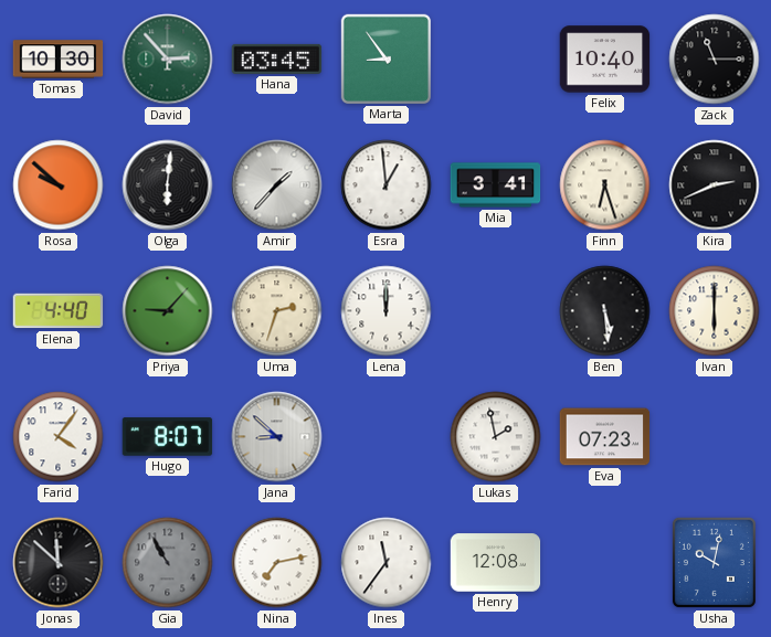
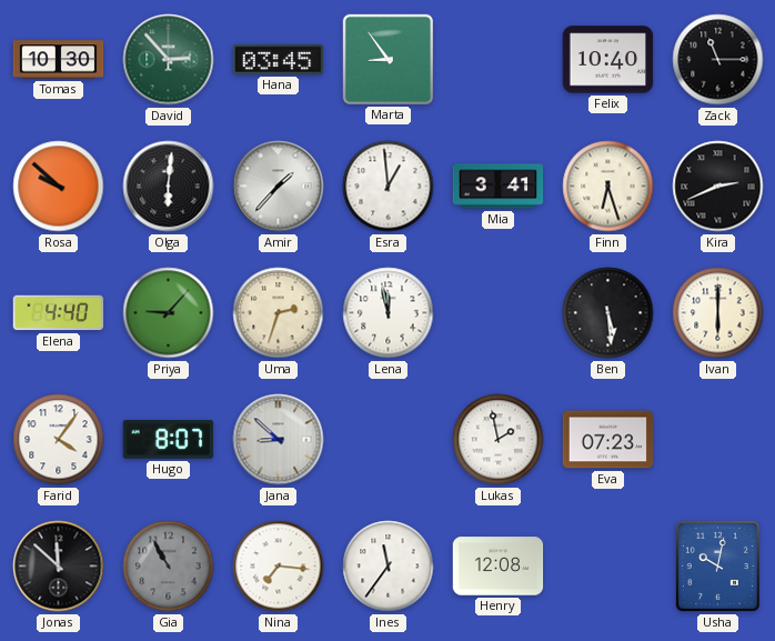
Lena: 12:00 -> 11:58 (389, 313)
Nina: 7:13 -> 7:16 (279, 567)
